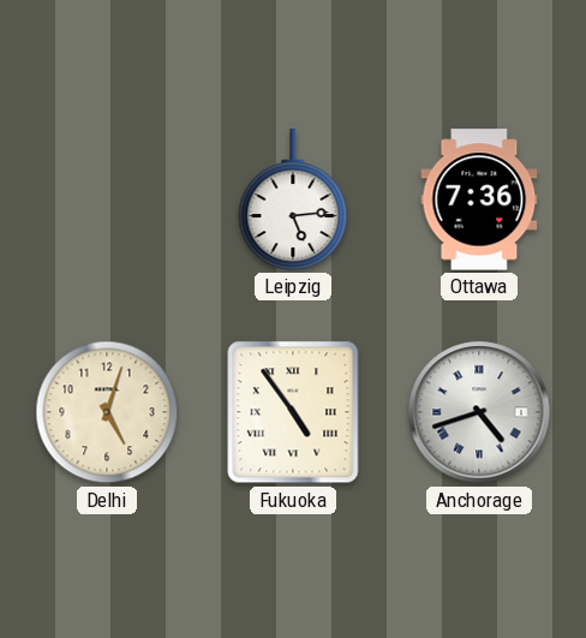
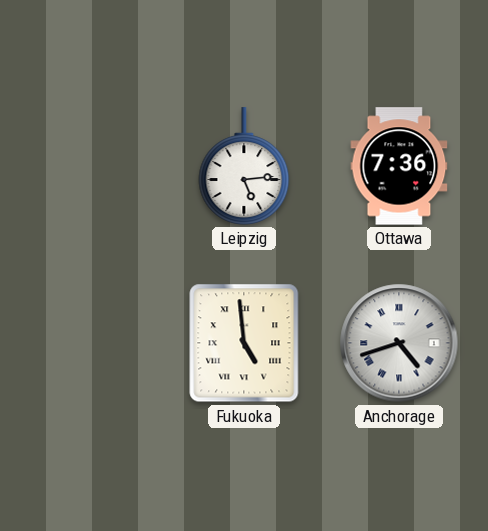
Delhi: 5:03 -> none (107, 412)
Fukuoka: 4:54 -> 4:59 (244, 343)
